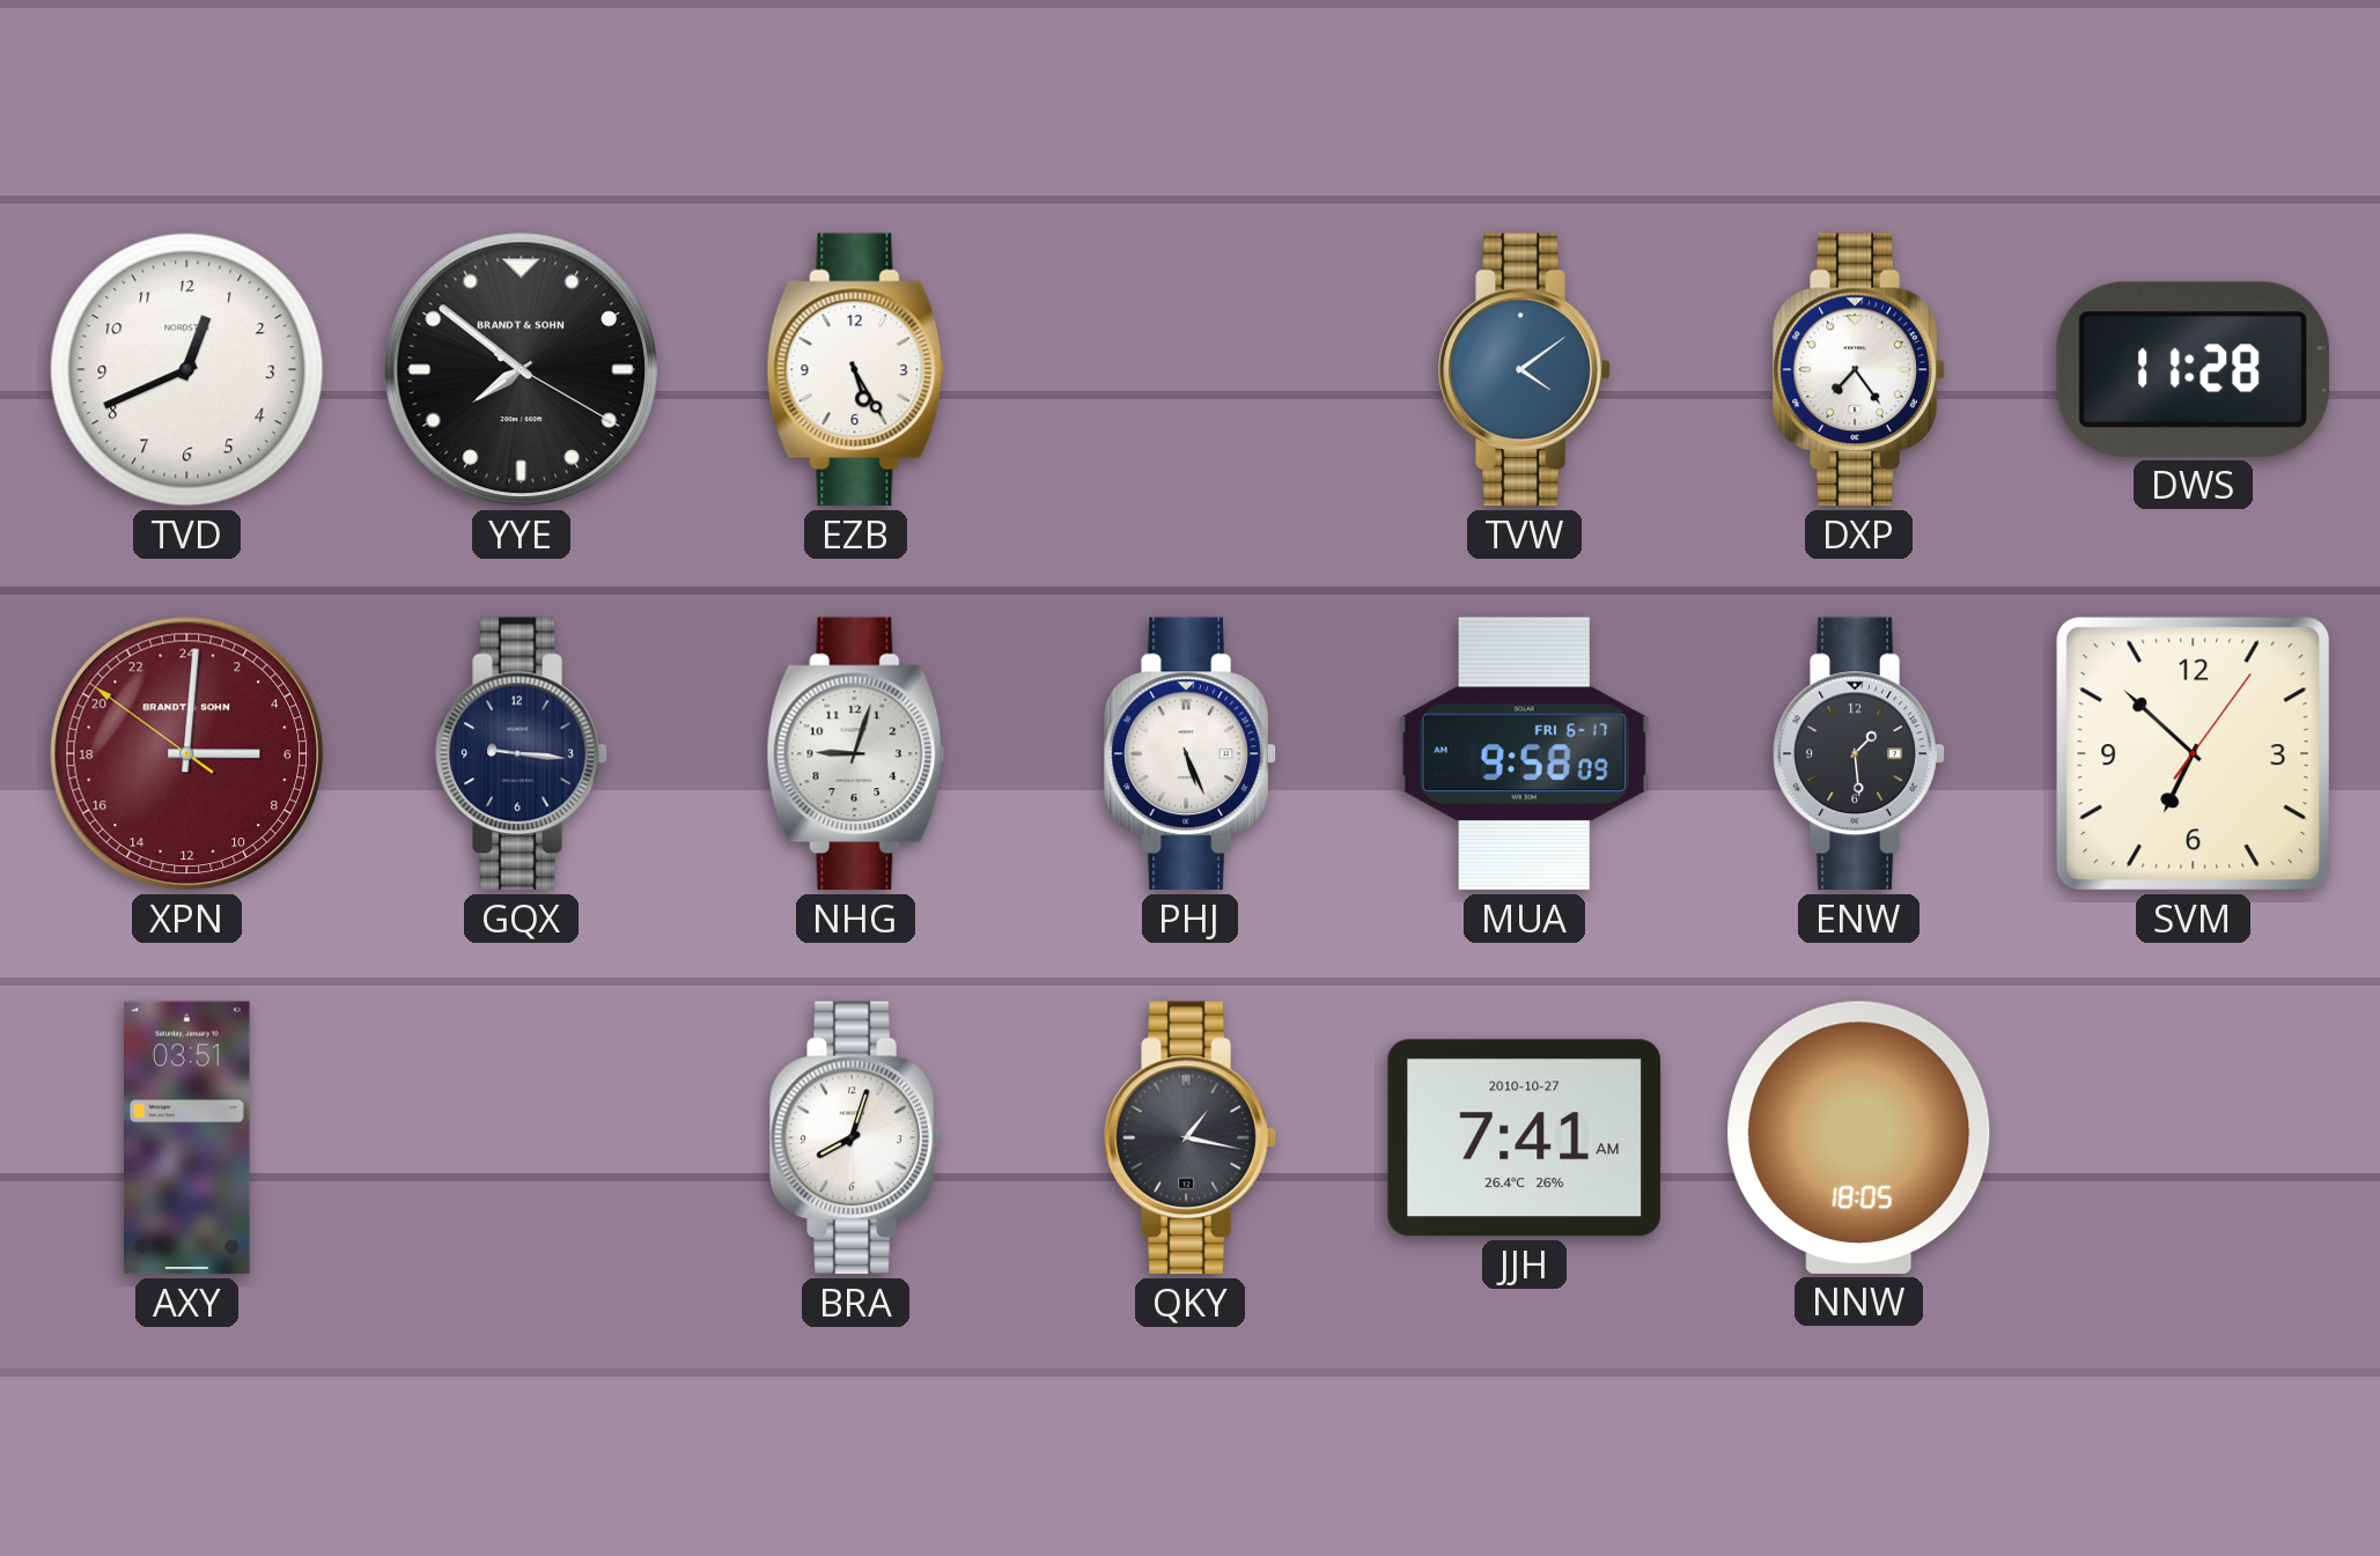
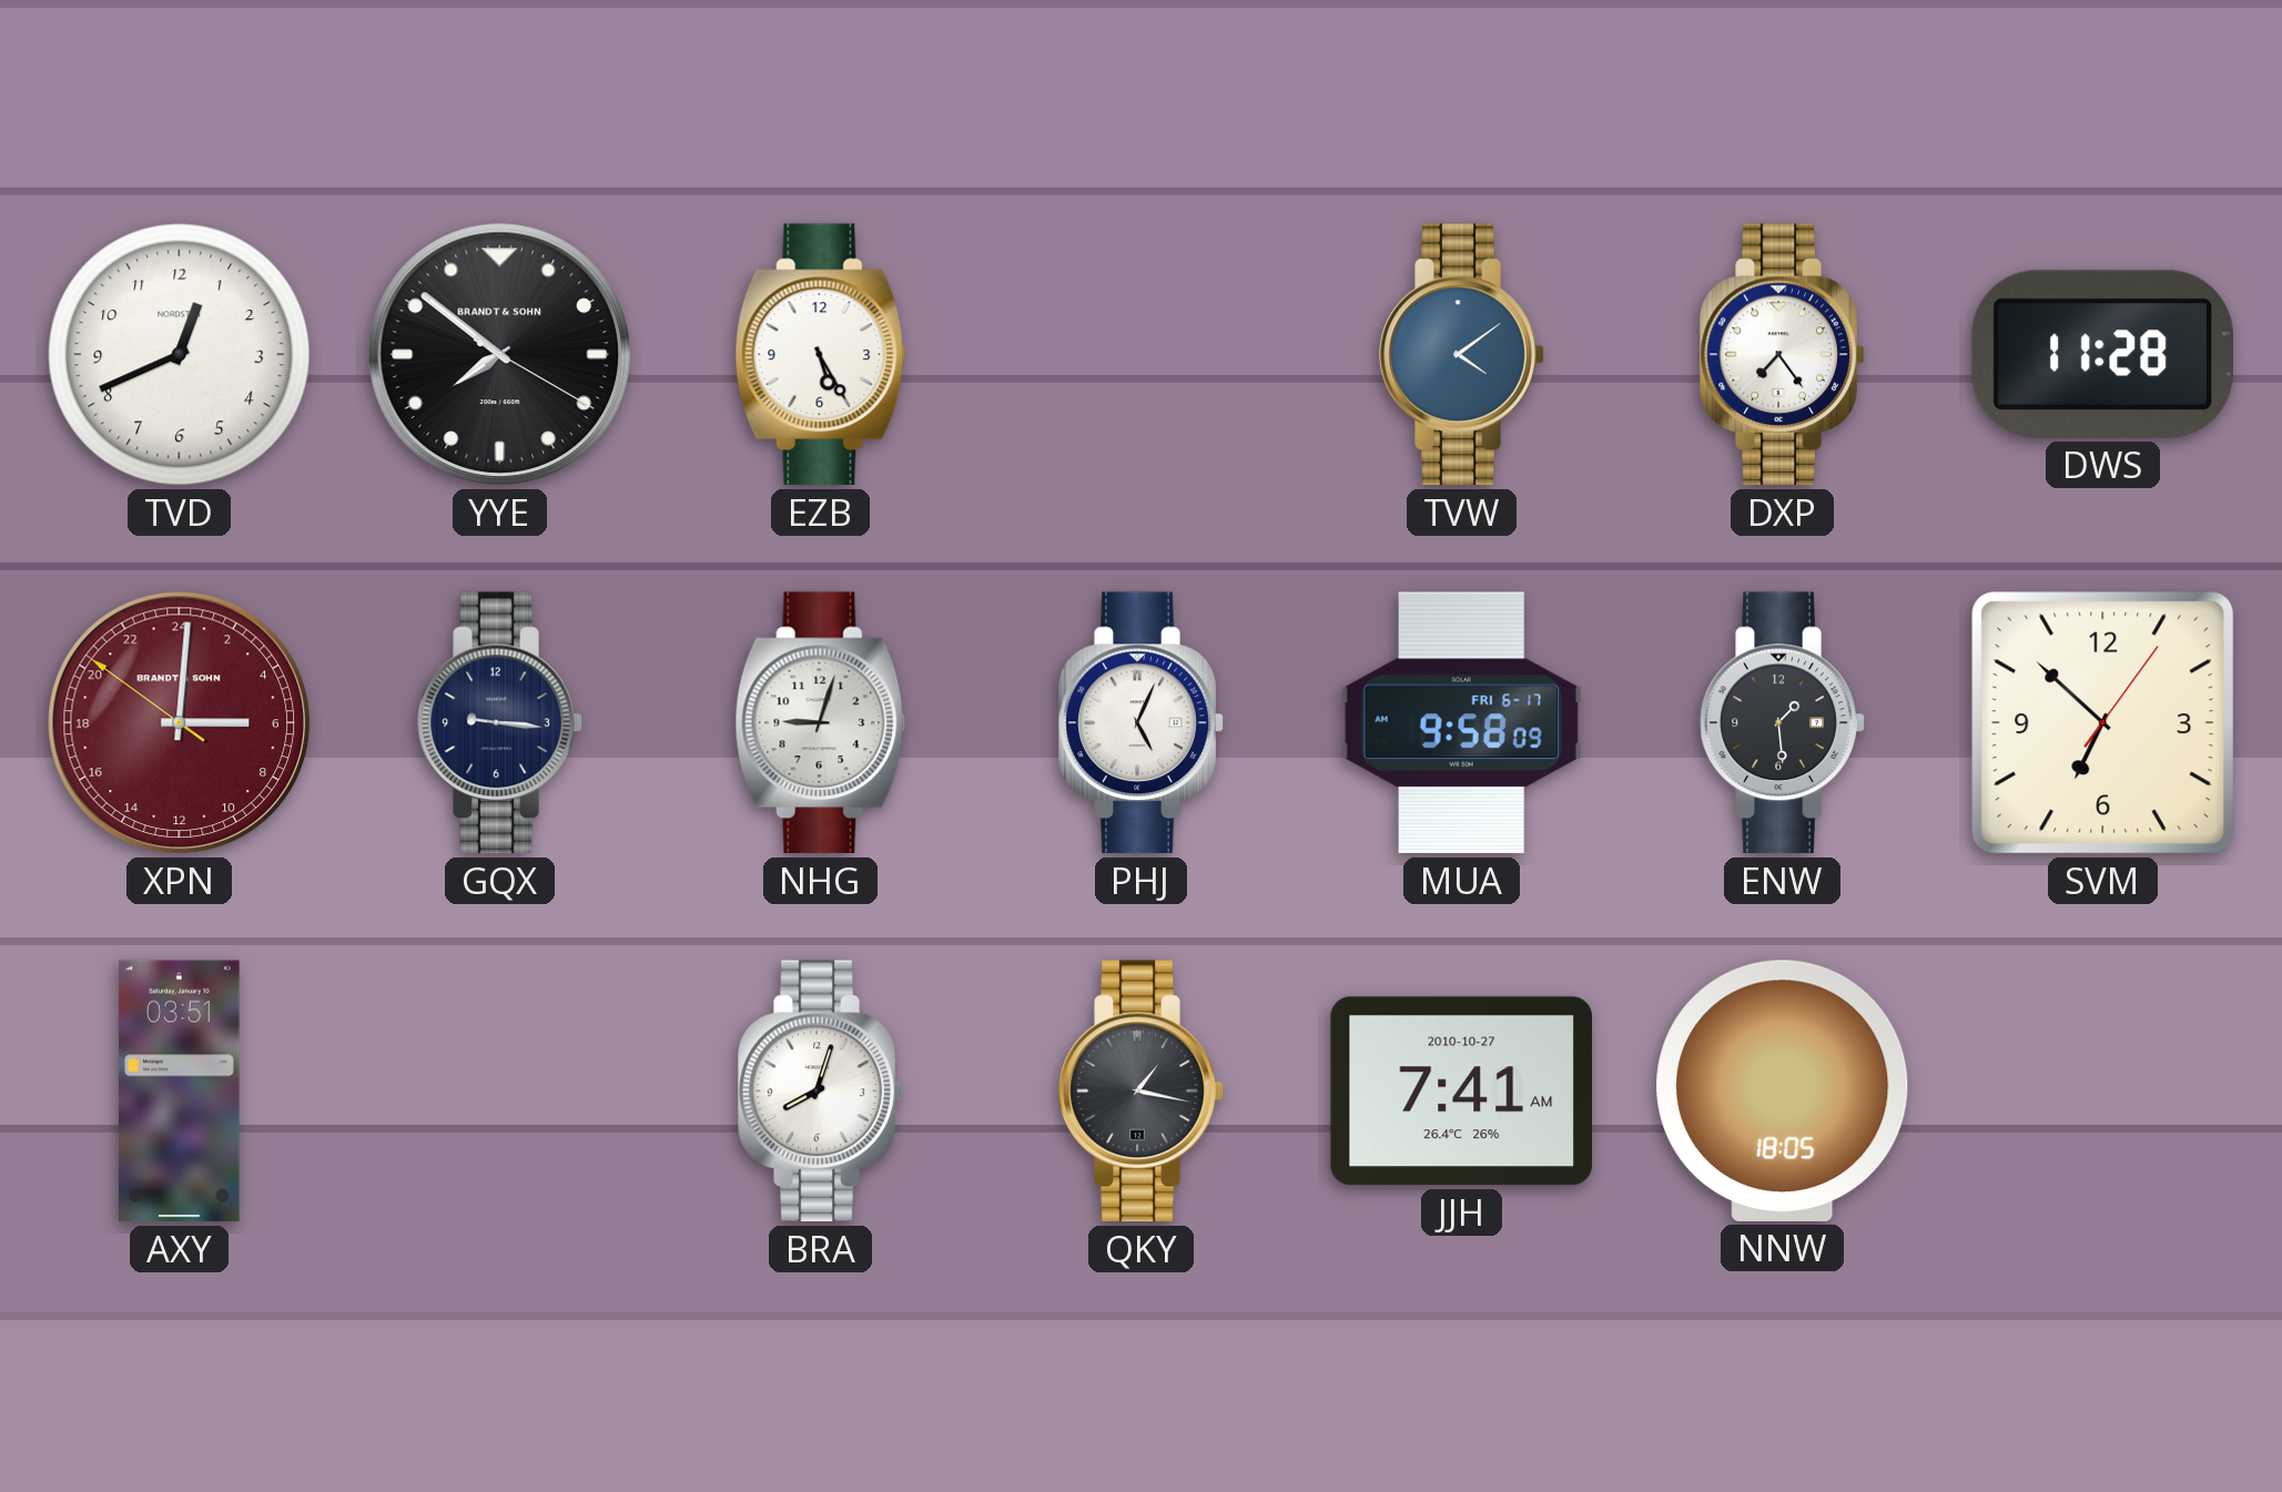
PHJ: 5:26 -> 5:04 (1142, 723)
